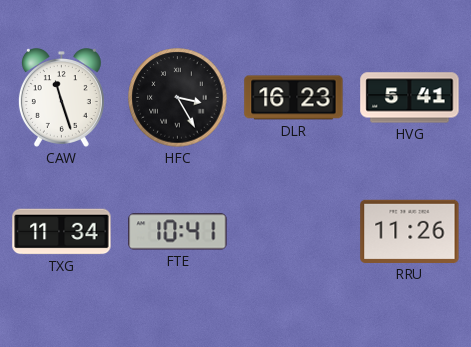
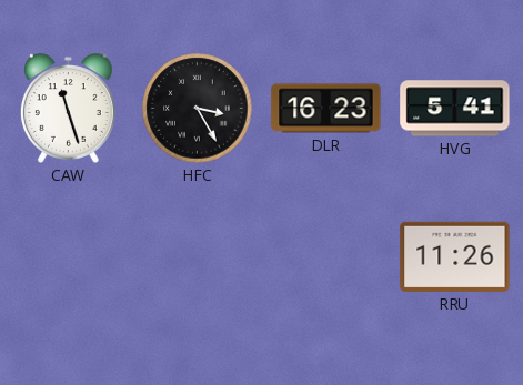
TXG: 11:34 -> none (62, 232)
FTE: 10:41 -> none (178, 232)
